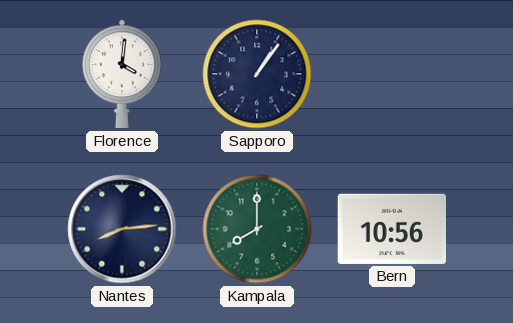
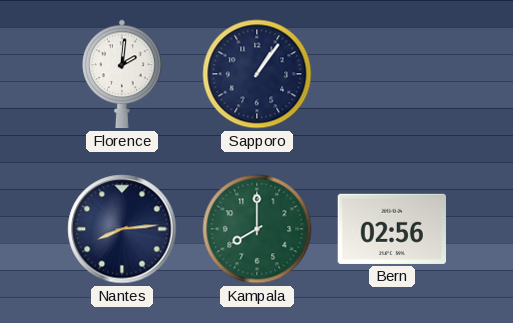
Florence: 4:01 -> 2:01 (122, 74)
Bern: 10:56 -> 02:56 (391, 229)
